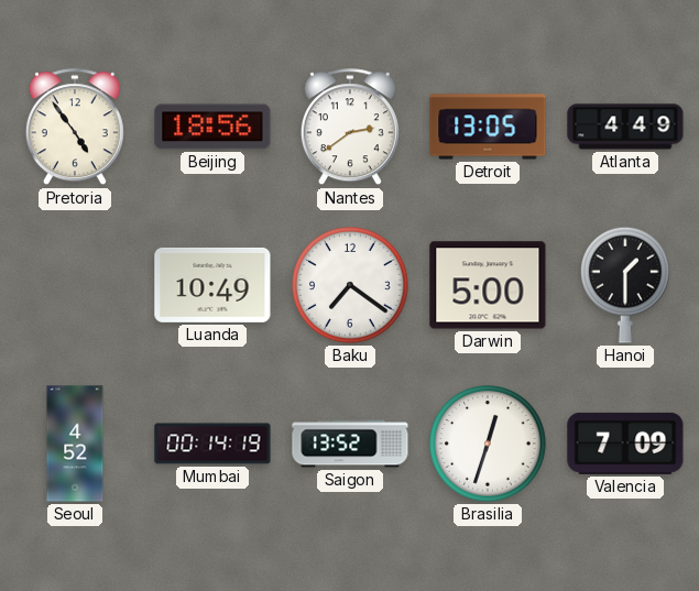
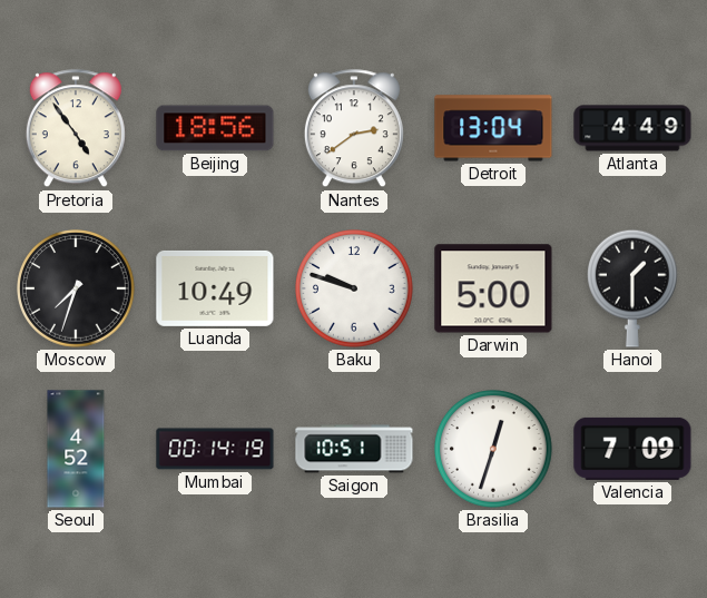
Detroit: 13:05 -> 13:04 (493, 128)
Moscow: none -> 7:33 (76, 288)
Baku: 7:21 -> 9:48 (354, 288)
Saigon: 13:52 -> 10:51 (354, 449)
